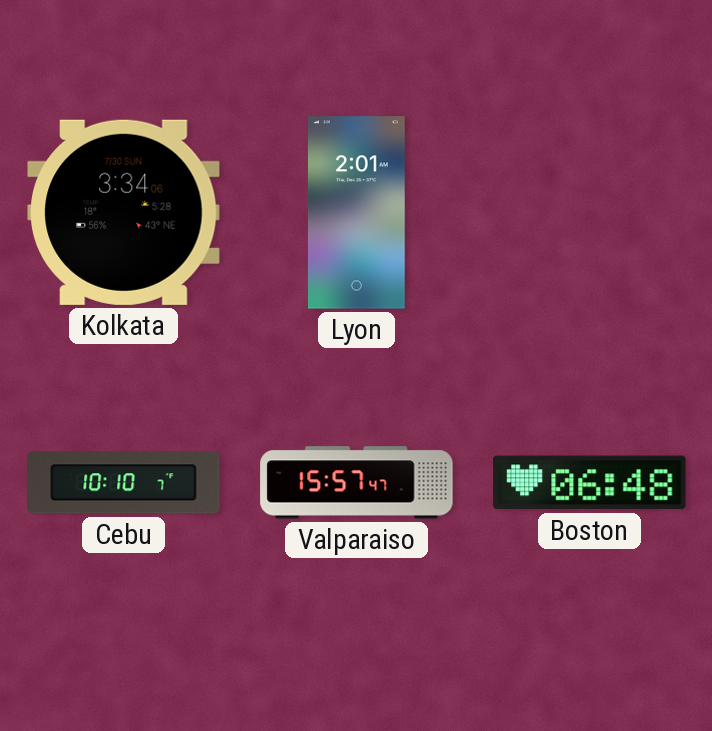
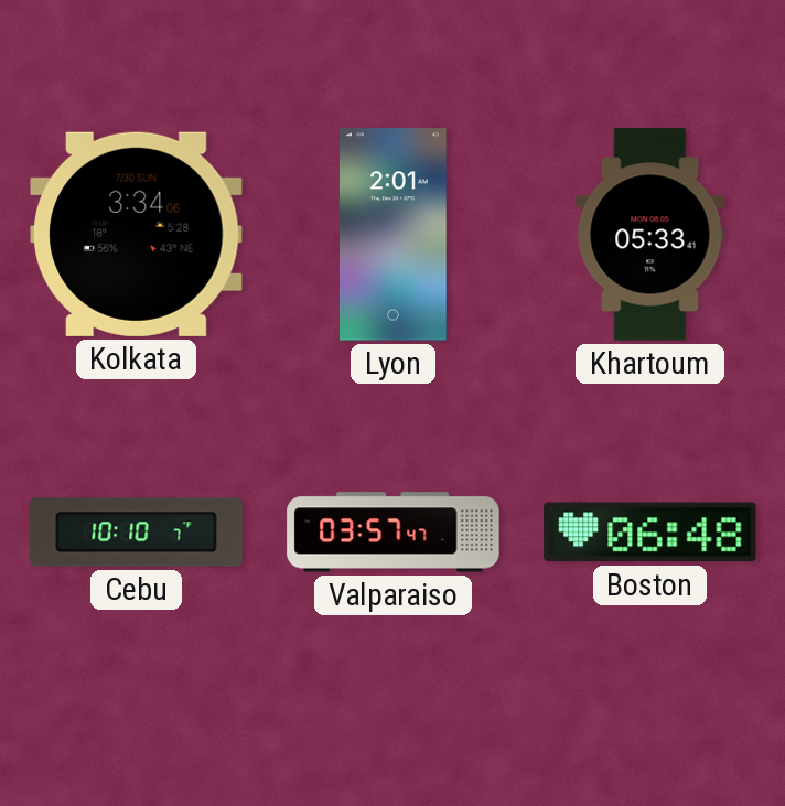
Khartoum: none -> 05:33 (650, 235)
Valparaiso: 15:57 -> 03:57 (394, 533)
